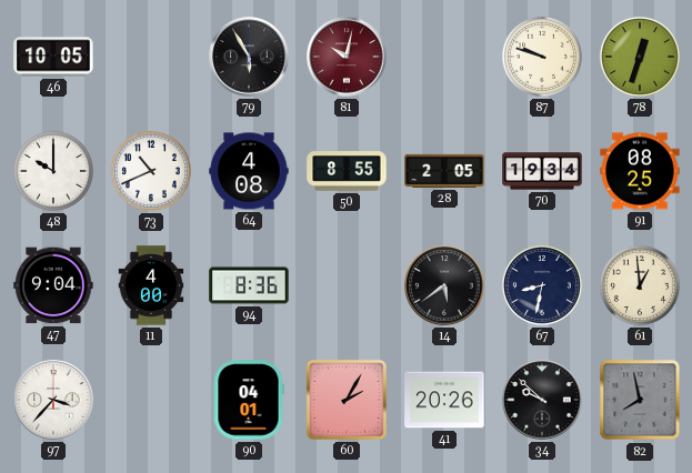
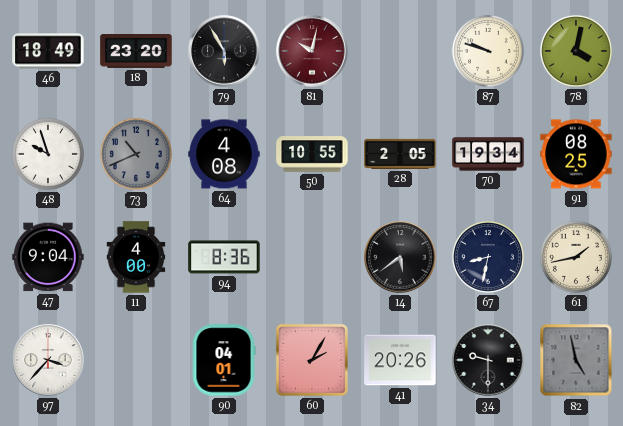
46: 10:05 -> 18:49 (48, 51)
18: none -> 23:20 (136, 52)
78: 12:33 -> 4:02 (576, 51)
48: 10:00 -> 9:57 (48, 154)
73 dial: white -> grey (136, 154)
50: 8:55 -> 10:55 (312, 154)
61: 12:59 -> 1:43 (576, 257)
34: 9:52 -> 9:30 (488, 360)
82: 7:58 -> 4:58 (576, 360)
